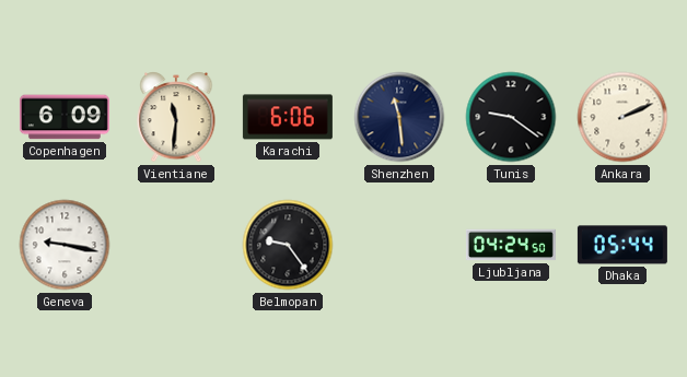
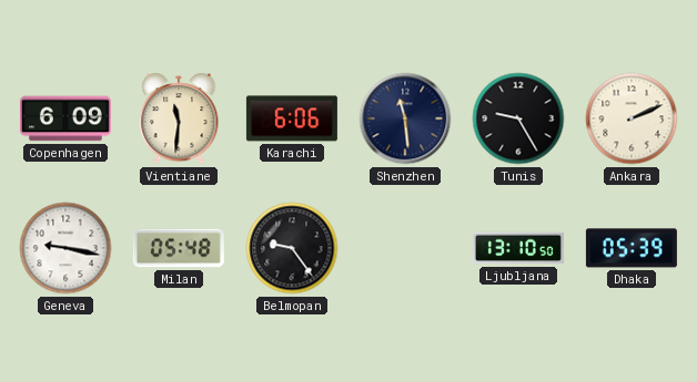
Tunis: 9:21 -> 9:25 (518, 118)
Milan: none -> 05:48 (179, 248)
Ljubljana: 04:24 -> 13:10 (518, 248)
Dhaka: 05:44 -> 05:39 (632, 248)
